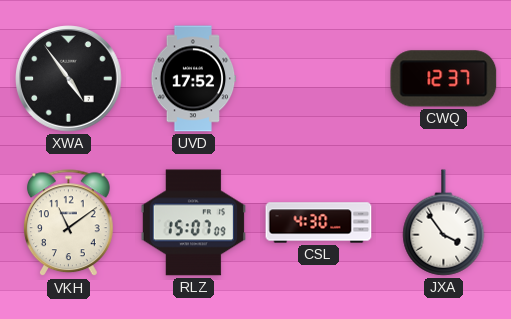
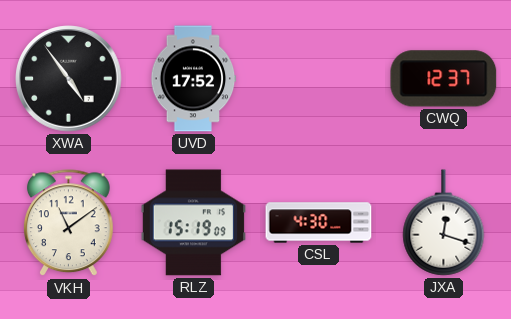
RLZ: 15:07 -> 15:19 (193, 223)
JXA: 3:54 -> 12:18 (444, 223)
